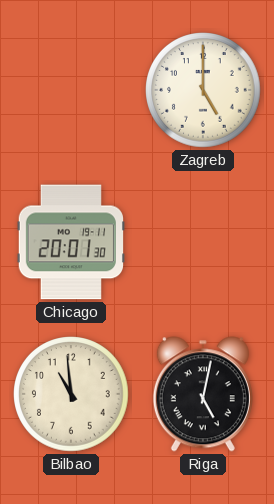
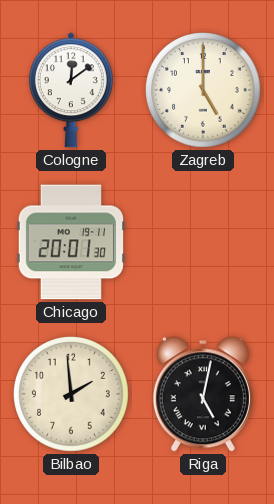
Cologne: none -> 12:09 (71, 90)
Bilbao: 10:59 -> 1:59 (72, 395)
